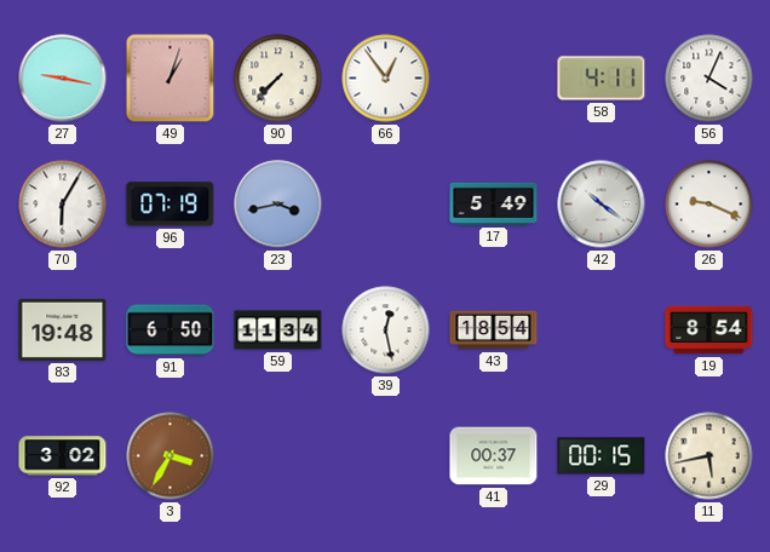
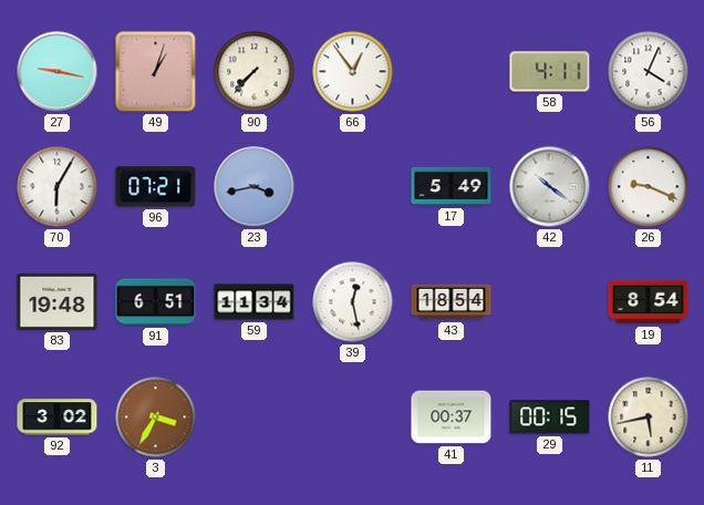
96: 07:19 -> 07:21 (156, 187)
91: 6:50 -> 6:51 (156, 302)
